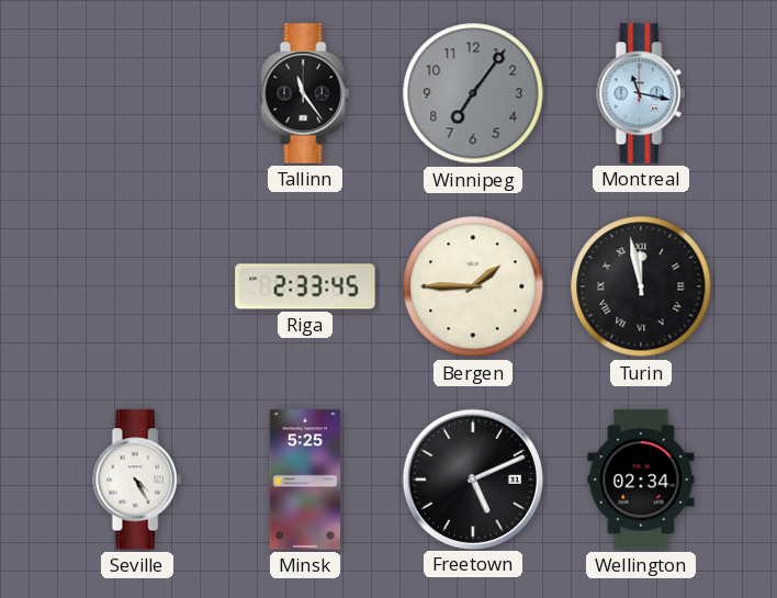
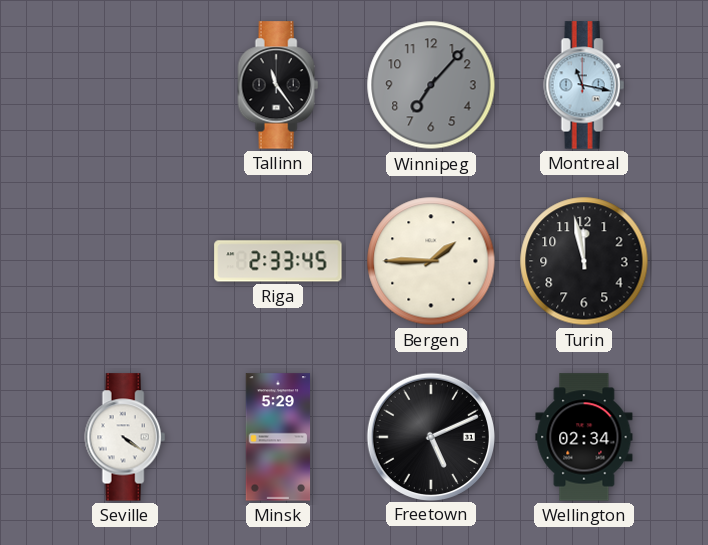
Winnipeg: 7:06 -> 7:07 (431, 85)
Turin numerals: Roman -> Arabic (584, 261)
Seville: 4:25 -> 4:21 (125, 437)
Minsk: 5:25 -> 5:29 (278, 437)
